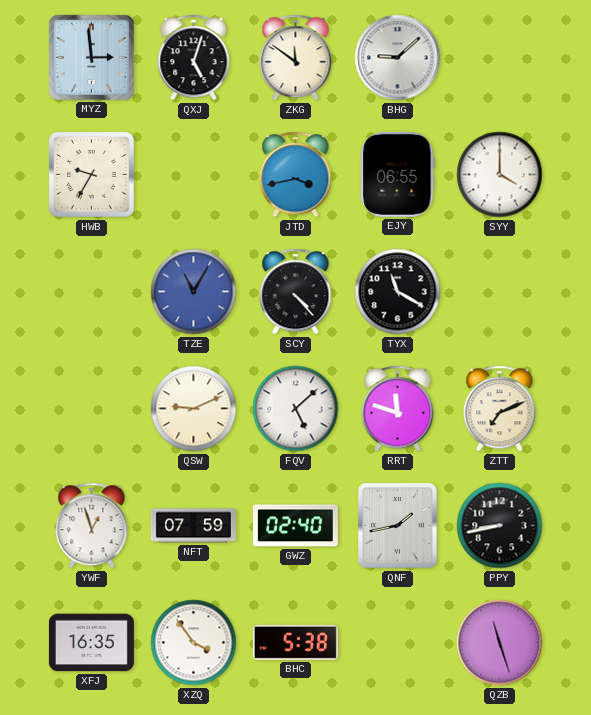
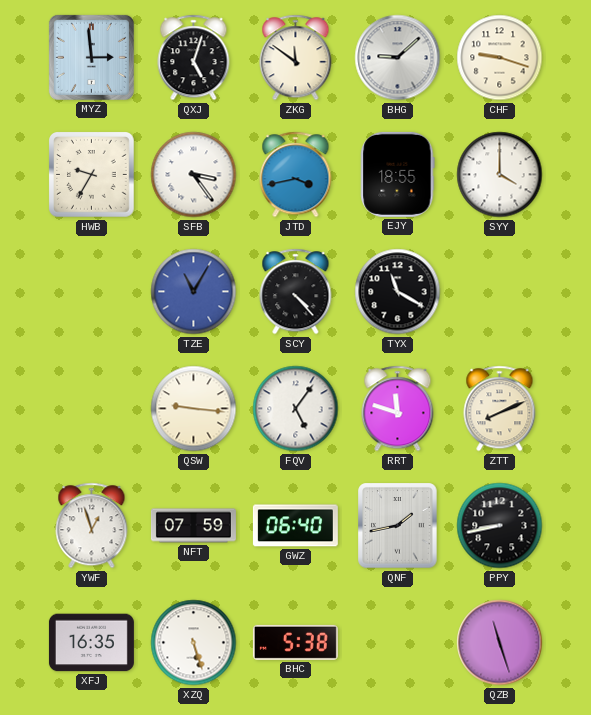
CHF: none -> 9:18 (500, 58)
SFB: none -> 3:24 (194, 175)
EJY: 06:55 -> 18:55 (398, 174)
QSW: 9:11 -> 9:16 (194, 409)
FQV: 5:08 -> 5:06 (296, 409)
ZTT: 7:11 -> 8:11 (500, 409)
GWZ: 02:40 -> 06:40 (295, 526)
XZQ: 3:54 -> 5:27 (194, 643)
